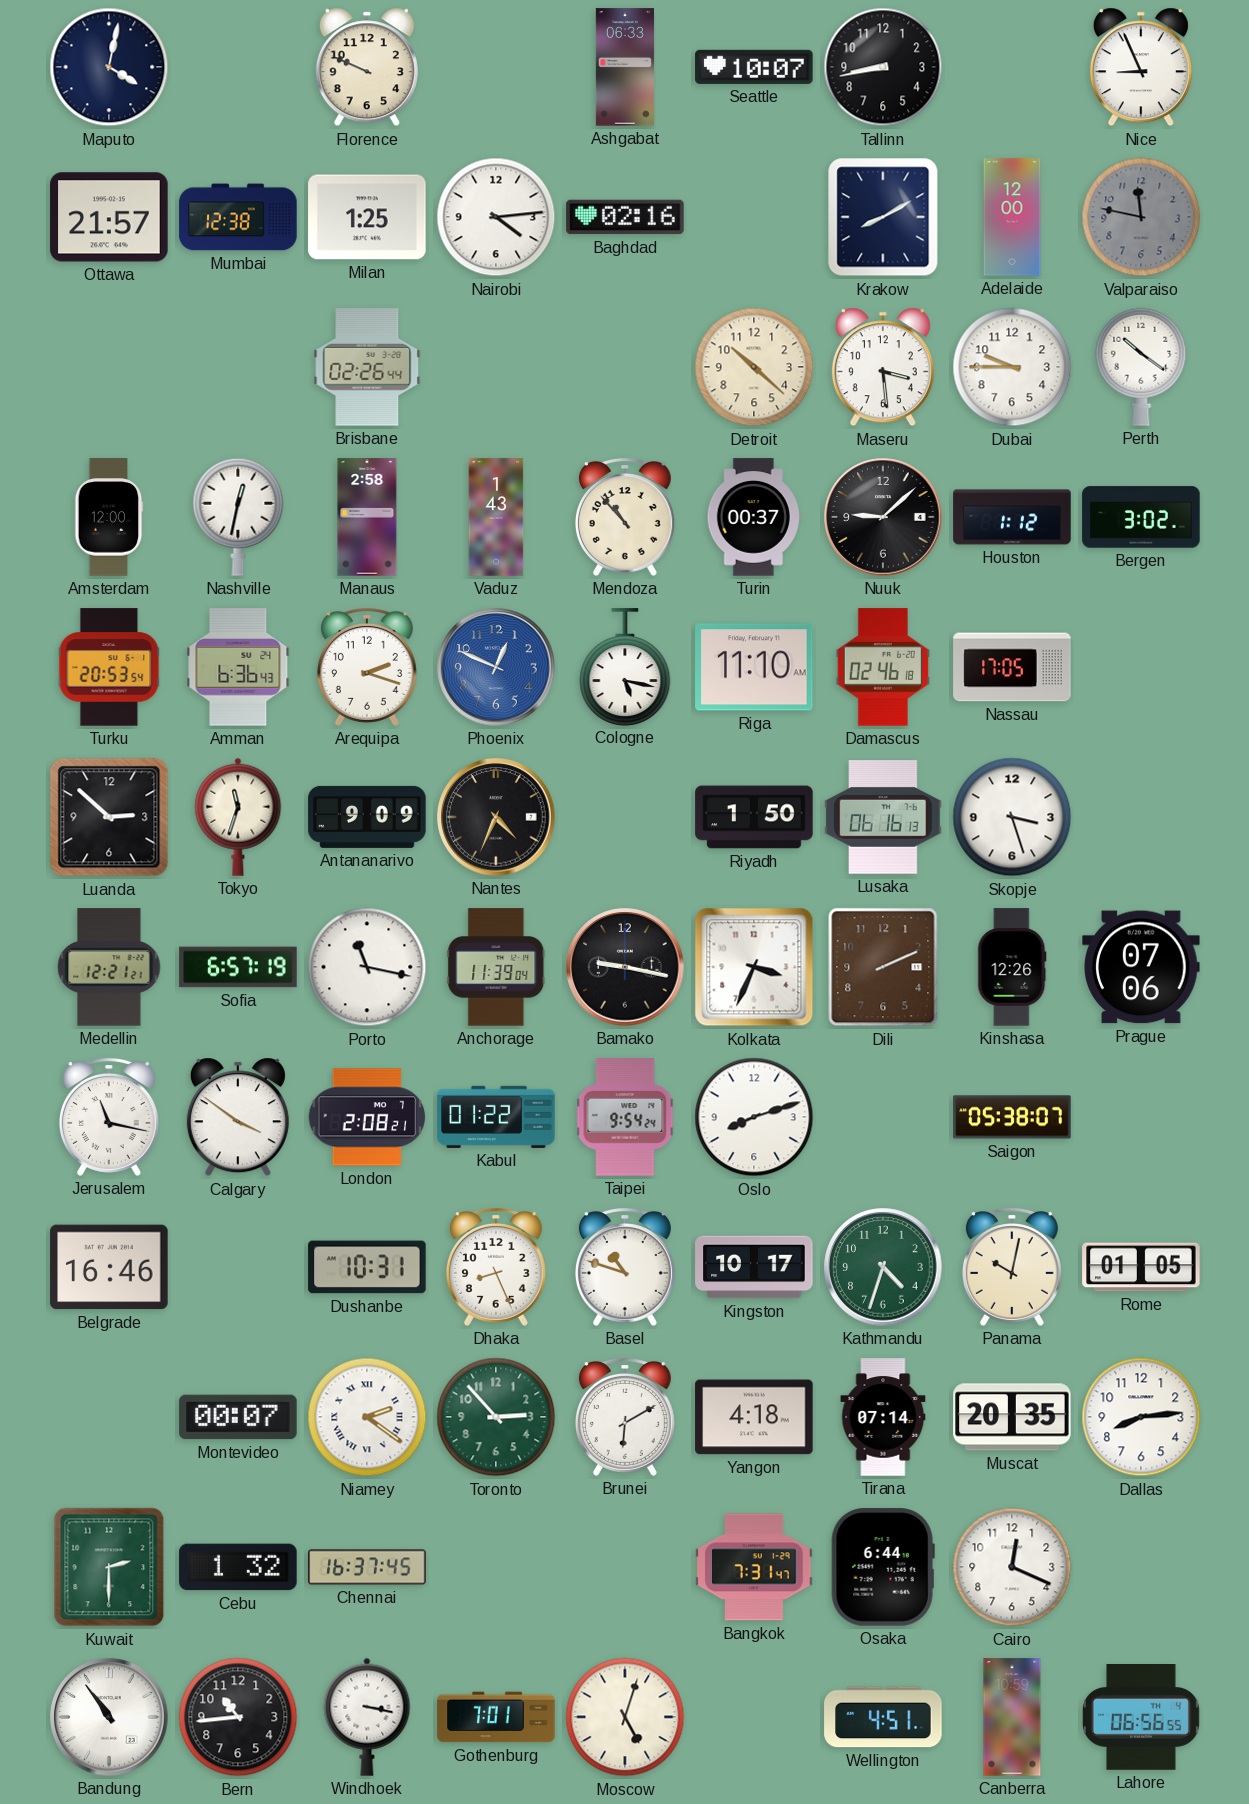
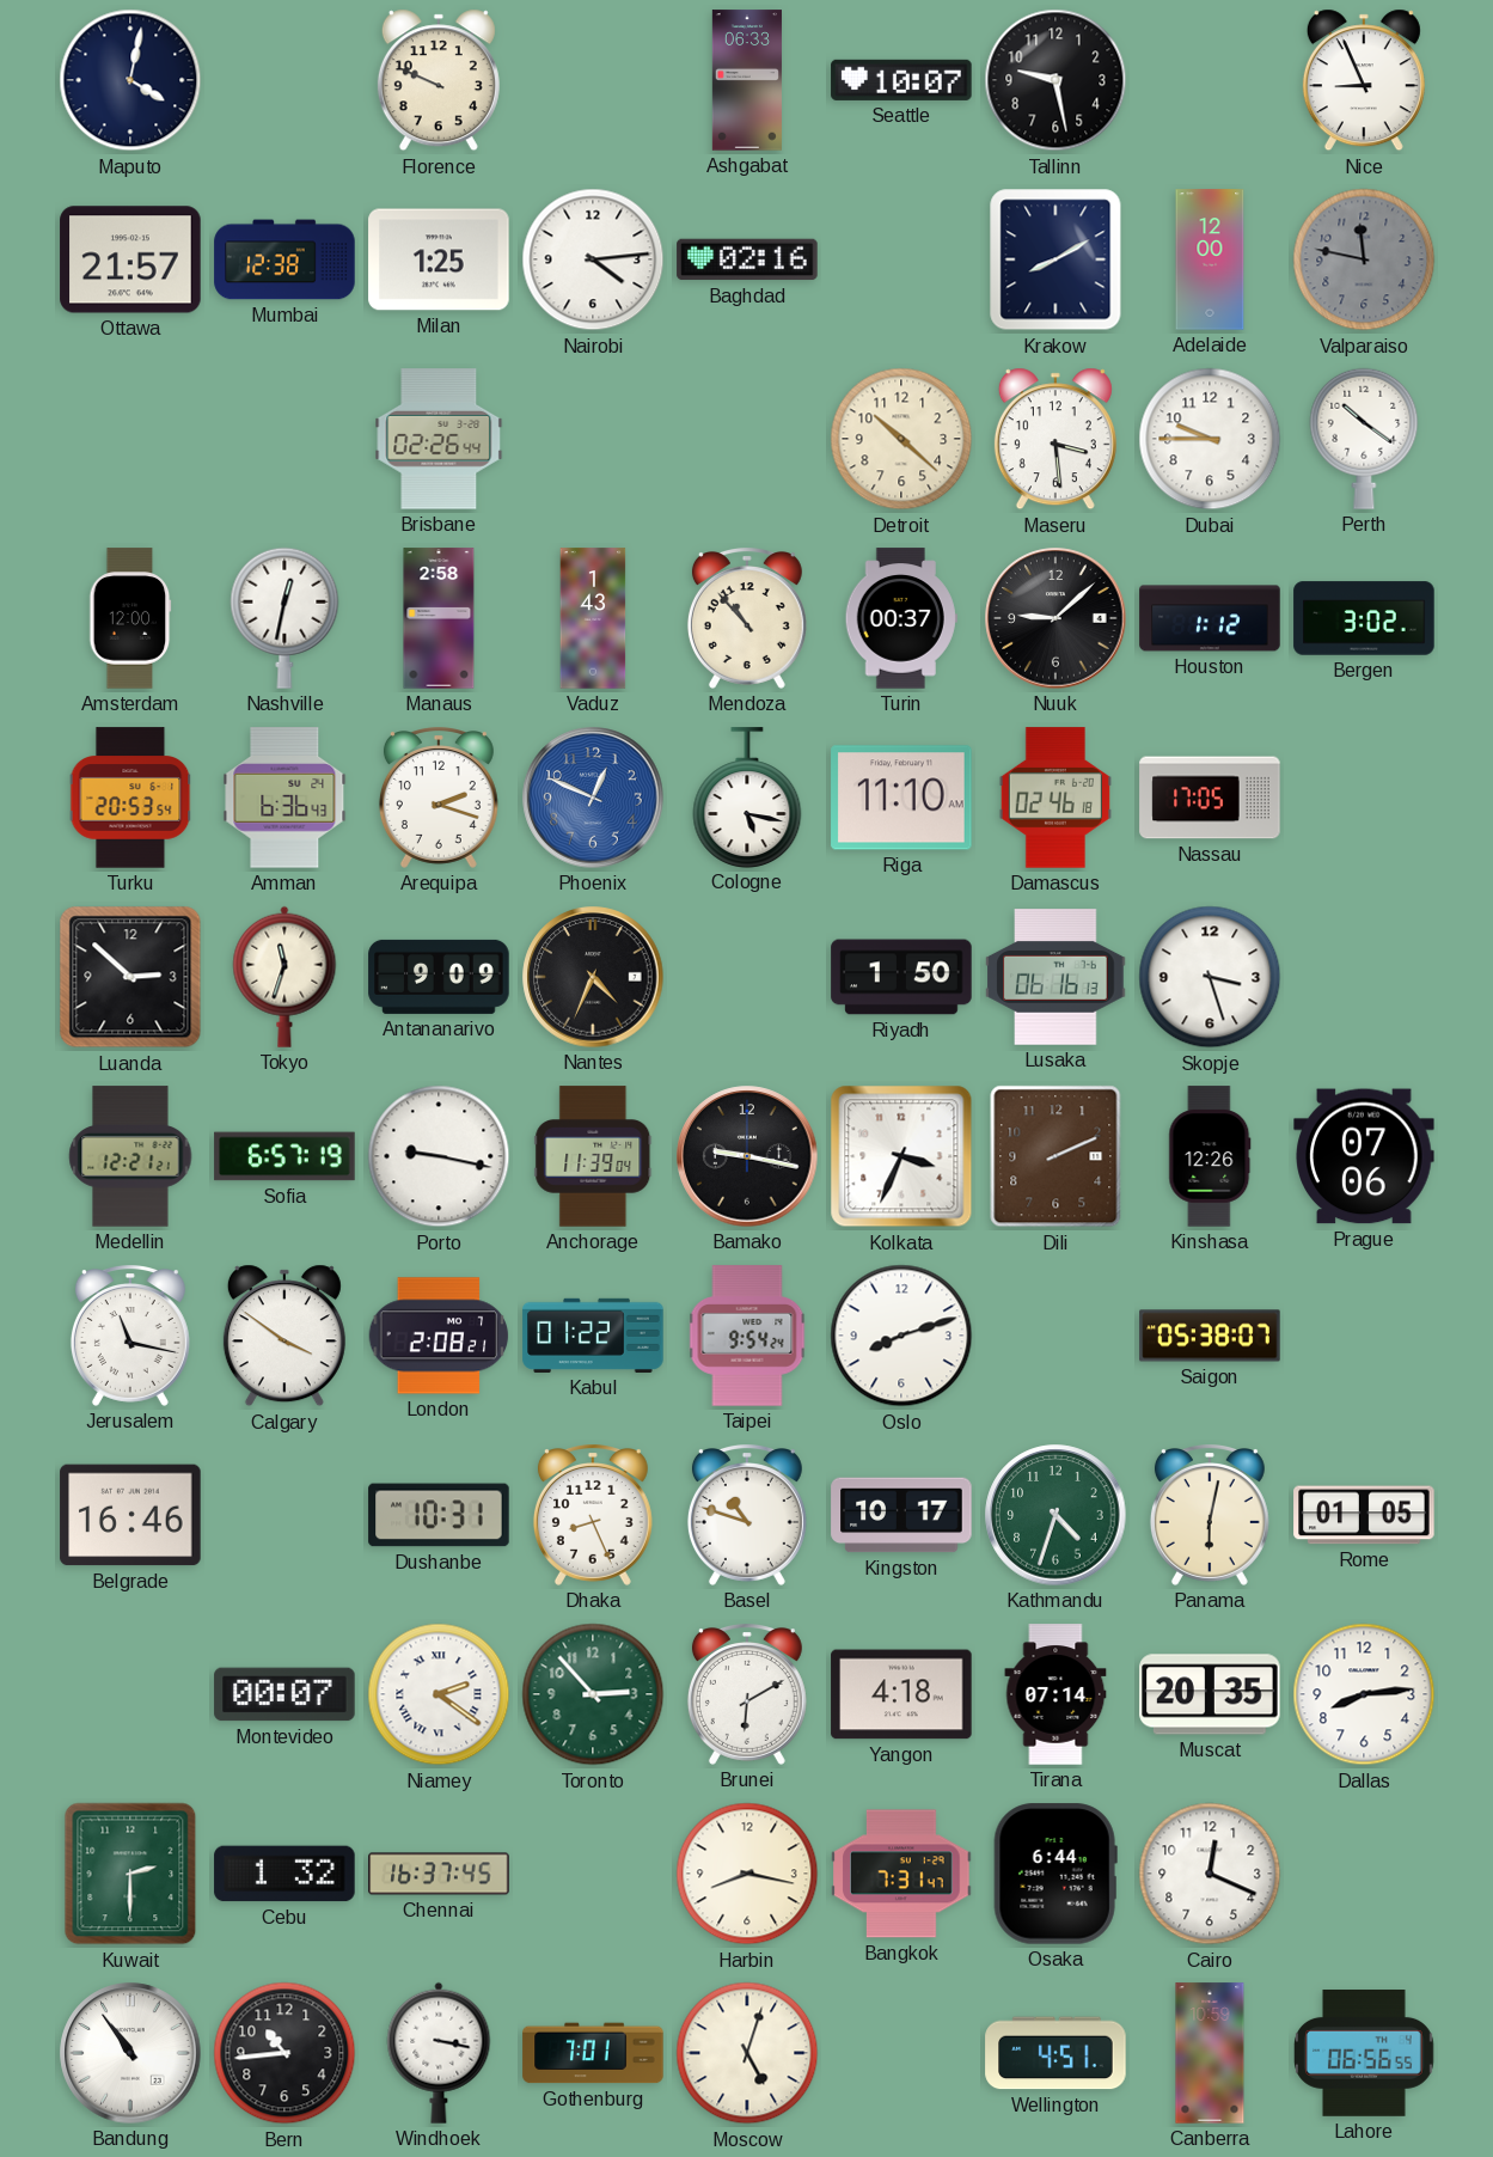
Tallinn: 8:43 -> 9:28 (1055, 80)
Porto: 11:17 -> 9:17 (439, 1156)
Panama: 10:02 -> 6:02 (1210, 1515)
Harbin: none -> 8:17 (747, 1874)
